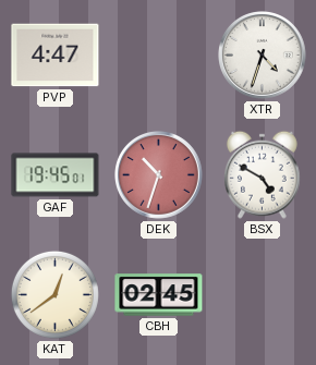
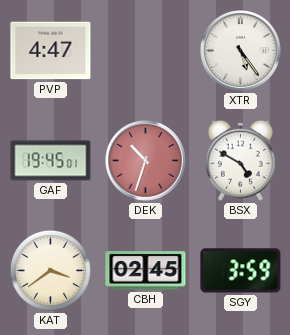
XTR: 4:33 -> 5:24 (241, 51)
KAT: 12:39 -> 3:39 (50, 270)
SGY: none -> 3:59 (241, 271)
